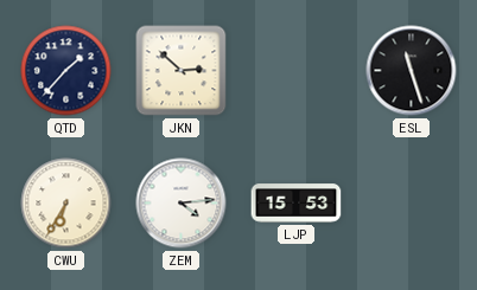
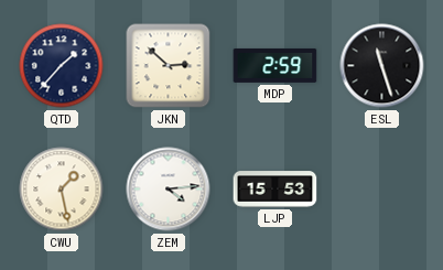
MDP: none -> 2:59 (275, 65)
CWU: 6:35 -> 1:28 (62, 190)
